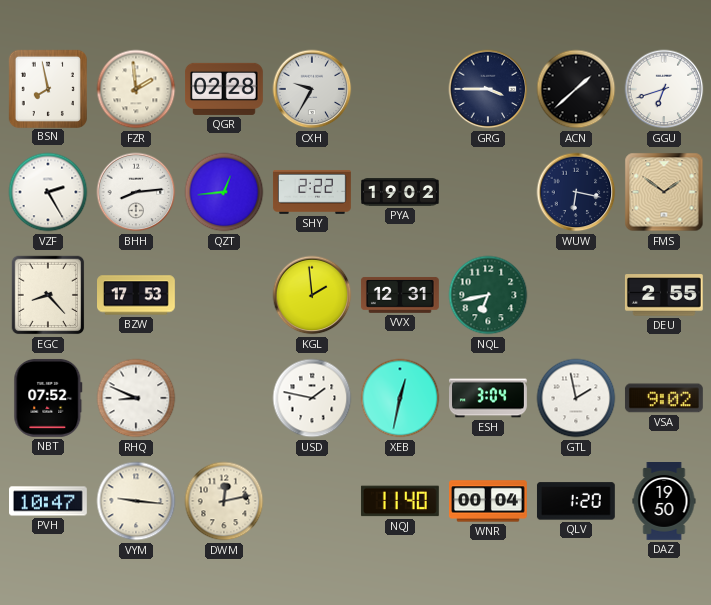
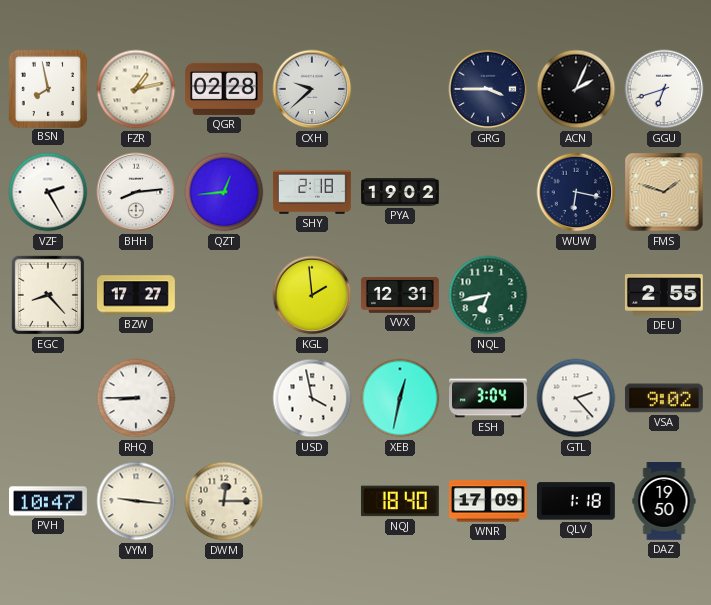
FZR: 1:59 -> 1:13 (136, 89)
CXH: 9:35 -> 9:38 (312, 89)
ACN: 1:38 -> 2:04 (576, 89)
SHY: 2:22 -> 2:18 (312, 192)
FMS: 1:51 -> 1:48 (664, 192)
BZW: 17:53 -> 17:27 (137, 295)
NBT: 07:52 -> none (48, 398)
RHQ: 8:49 -> 8:45 (136, 398)
USD: 1:47 -> 3:58 (312, 398)
GTL: 1:58 -> 2:23 (576, 398)
DWM: 12:13 -> 12:15 (224, 501)
NQJ: 11:40 -> 18:40 (400, 501)
WNR: 00:04 -> 17:09 (489, 501)
QLV: 1:20 -> 1:18 (576, 501)
